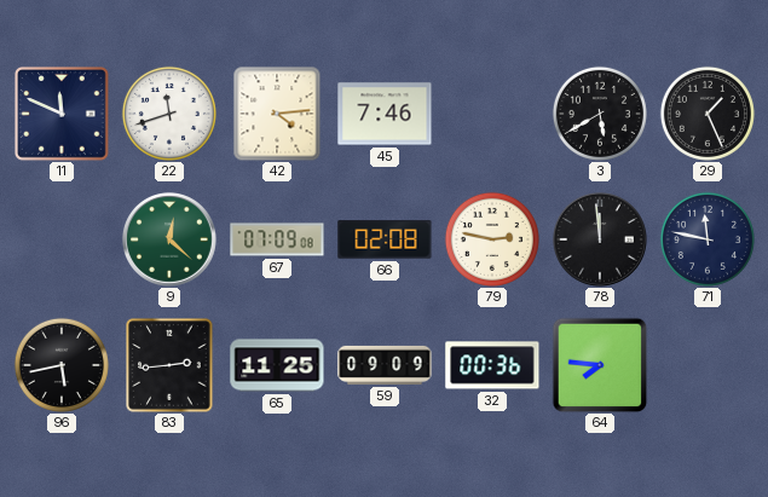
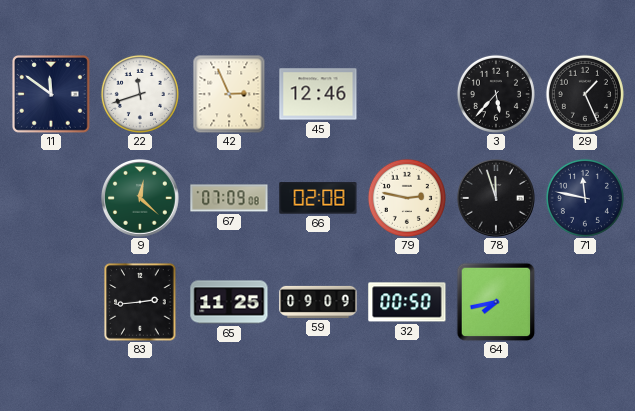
11: 11:49 -> 11:51 (52, 95)
42: 4:14 -> 2:56 (229, 94)
45: 7:46 -> 12:46 (318, 94)
3: 5:40 -> 5:37 (496, 94)
78: 11:59 -> 11:57 (497, 199)
96: 5:43 -> none (62, 365)
32: 00:36 -> 00:50 (407, 302)
64: 7:46 -> 7:43 (496, 302)
